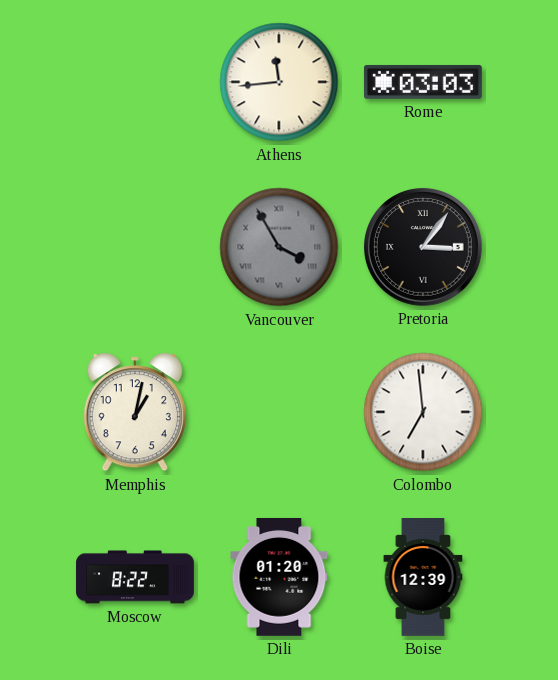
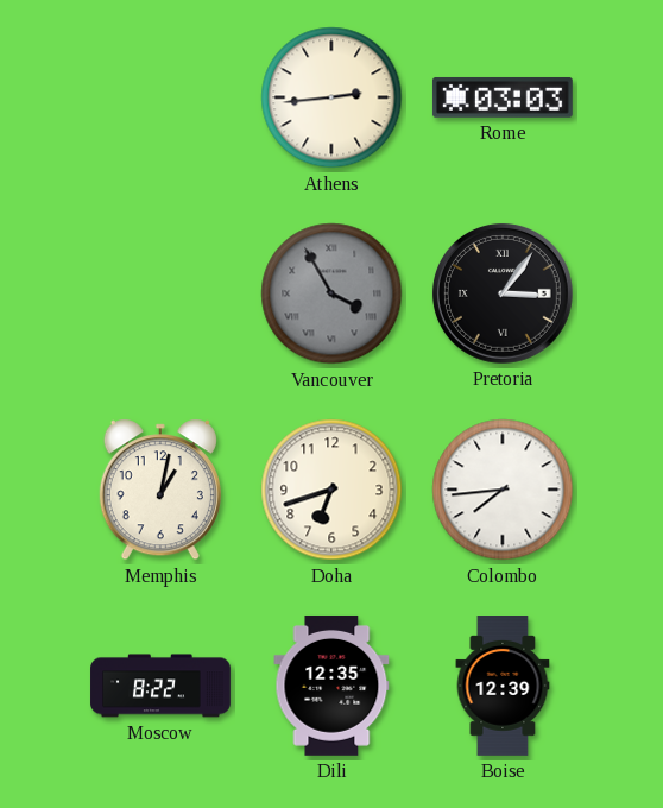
Athens: 11:44 -> 2:44 (331, 97)
Doha: none -> 6:42 (331, 490)
Colombo: 6:59 -> 7:44 (503, 490)
Dili: 01:20 -> 12:35 (331, 686)
